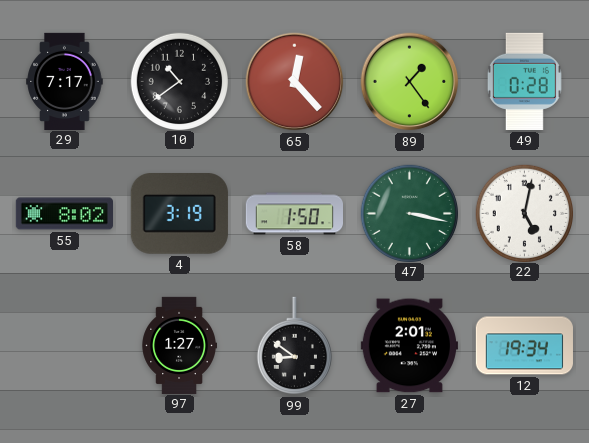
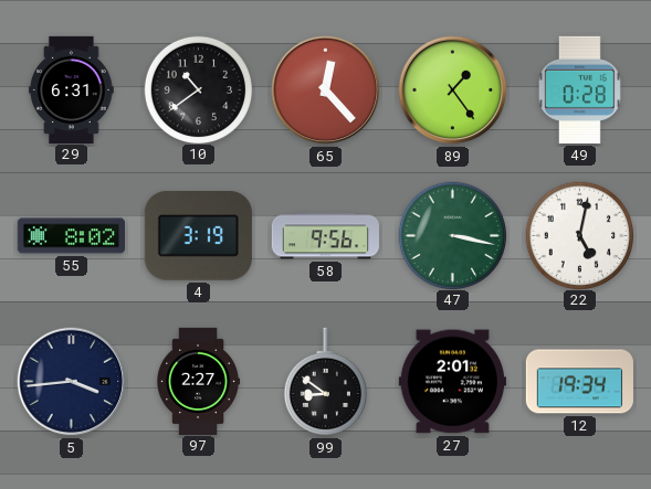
29: 7:17 -> 6:31 (72, 89)
58: 1:50 -> 9:56 (325, 236)
5: none -> 3:44 (72, 382)
97: 1:27 -> 2:27 (198, 381)
